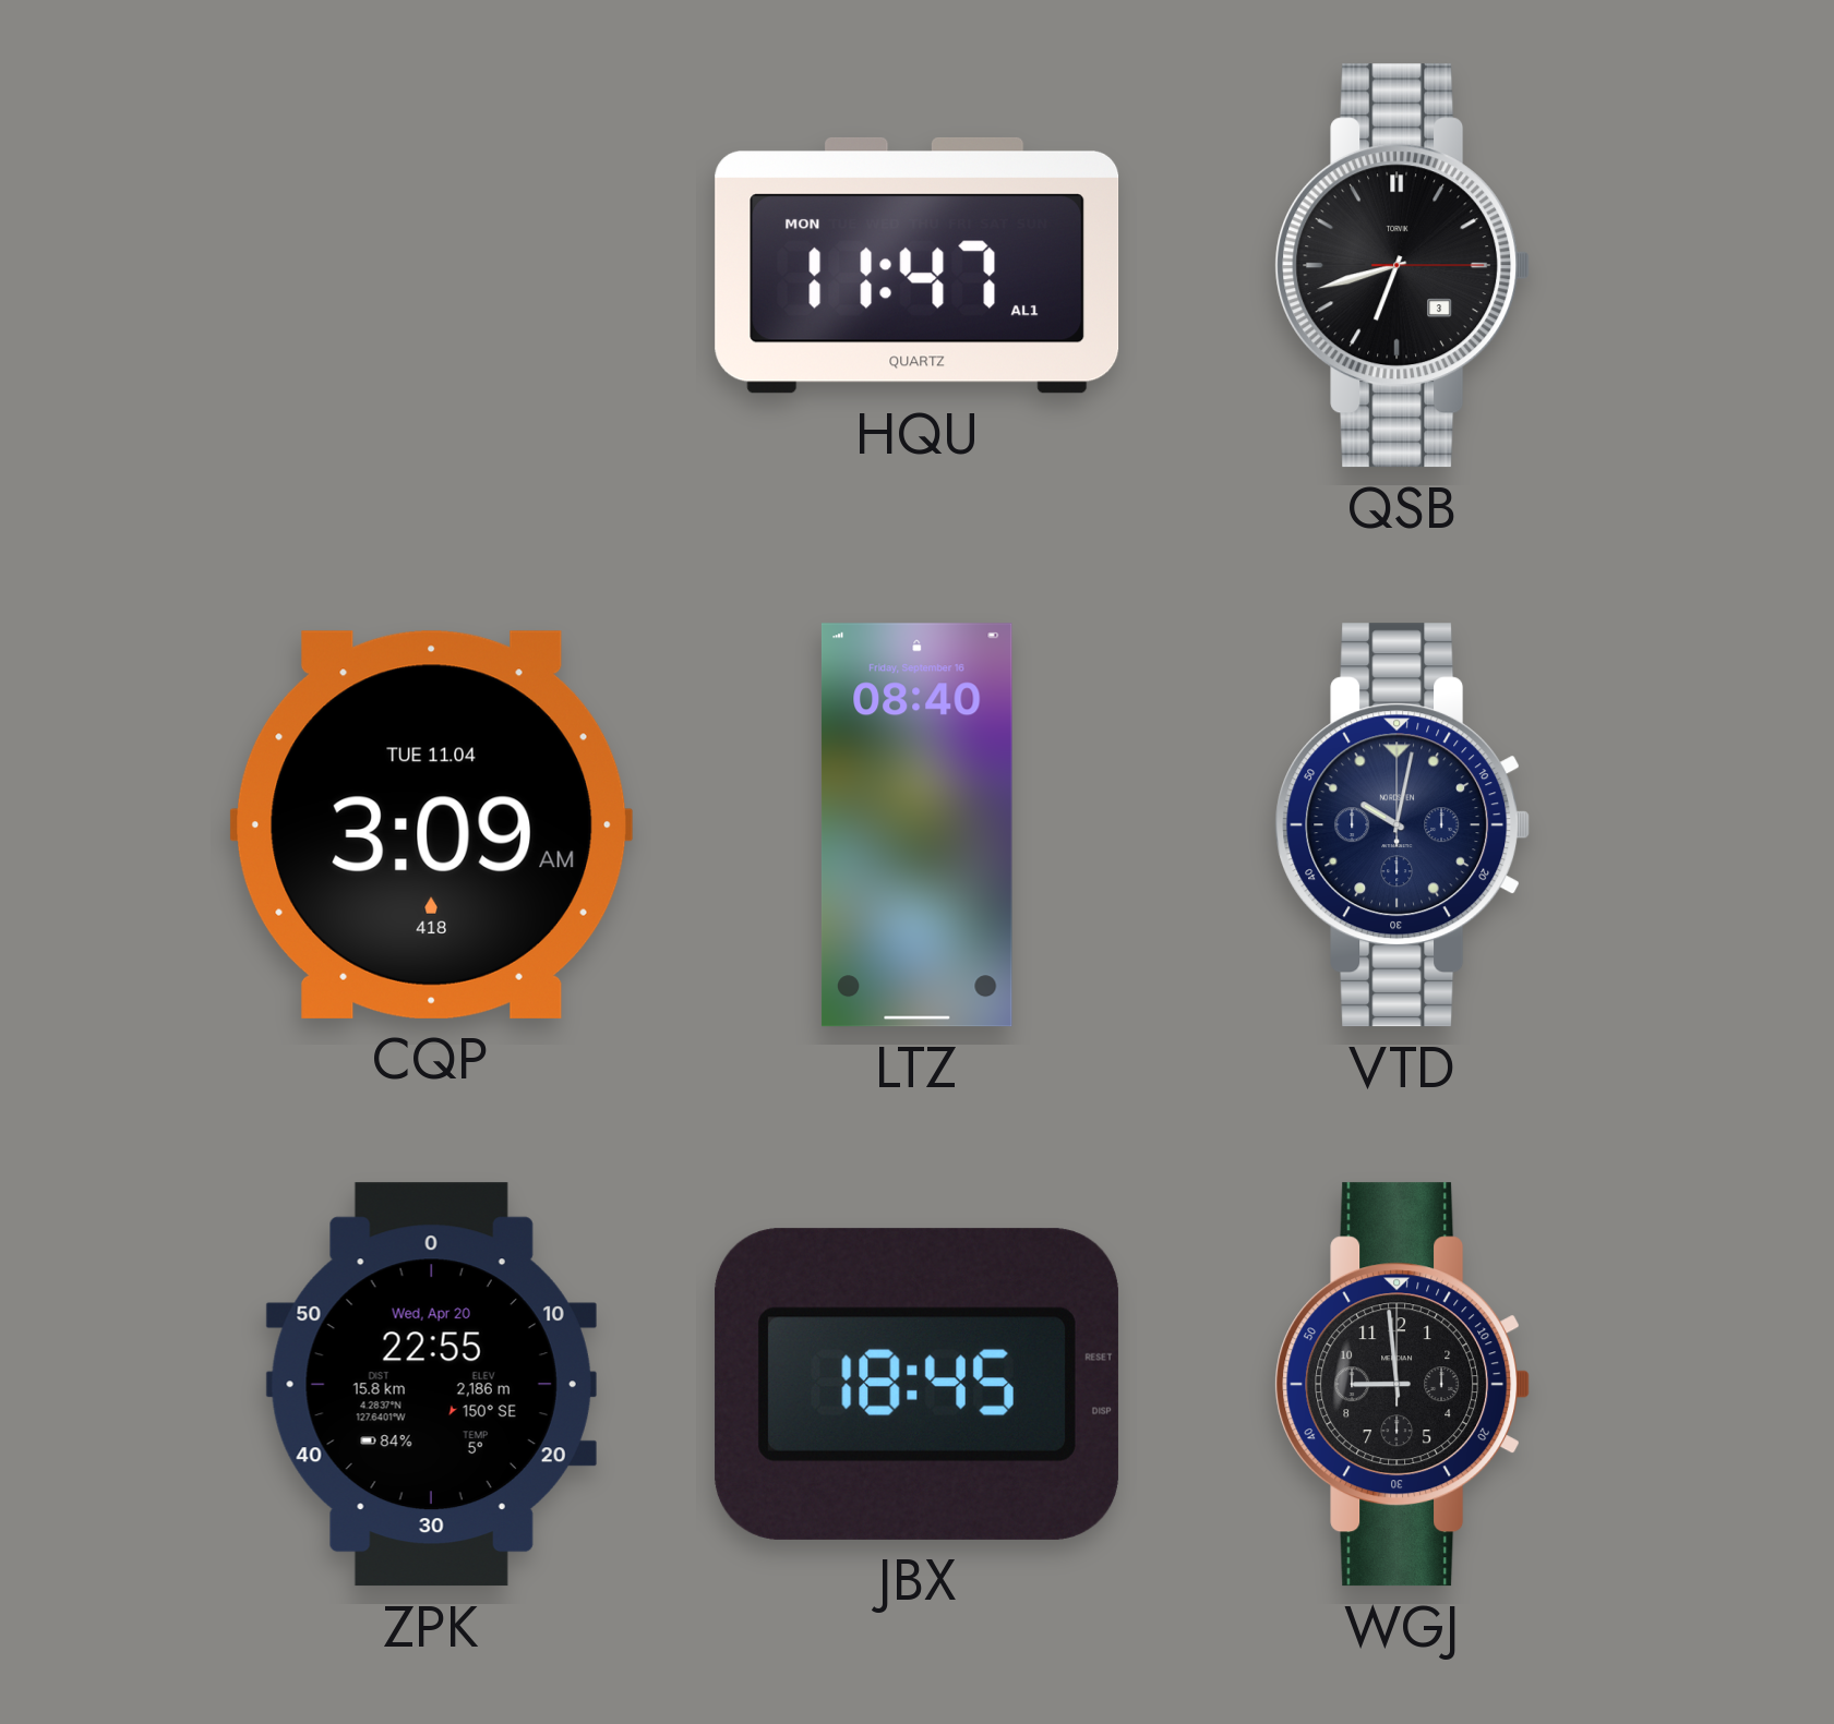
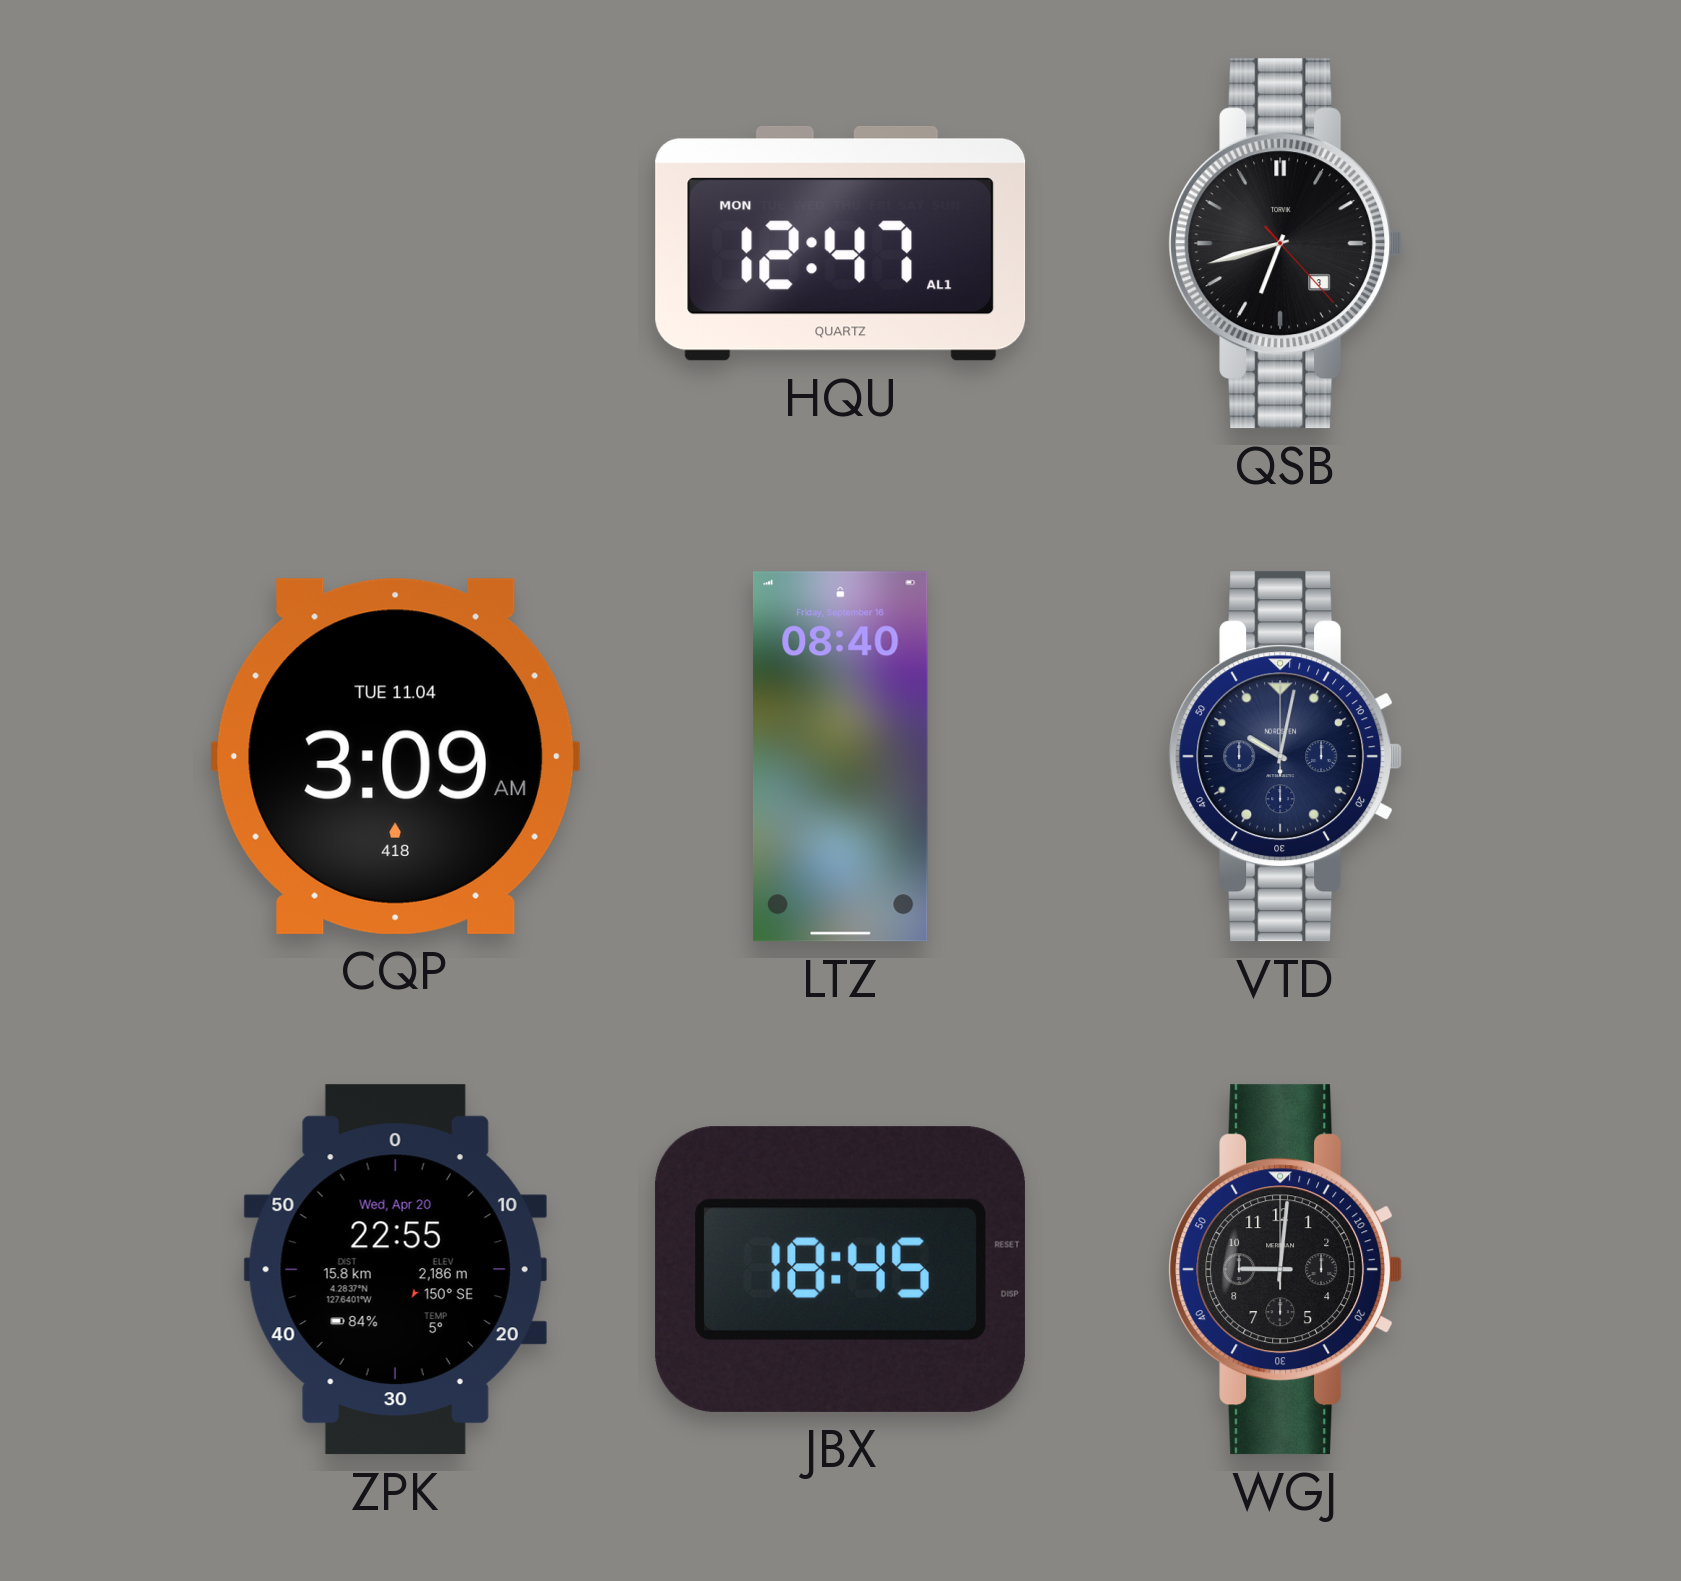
HQU: 11:47 -> 12:47 (841, 243)
QSB: 6:42:15 -> 6:42:23 (1286, 244)
WGJ: 8:59 -> 9:01 (1286, 1270)
